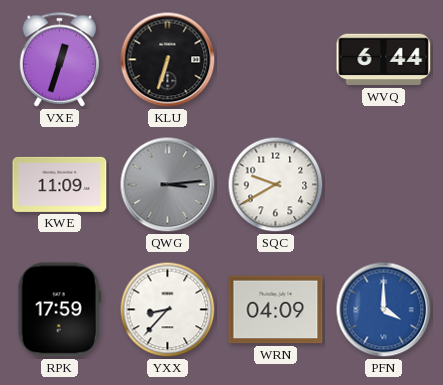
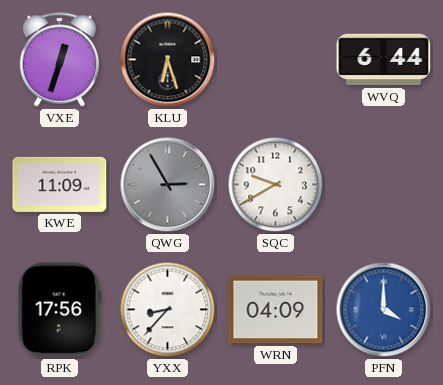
KLU: 6:33 -> 6:27 (168, 60)
QWG: 3:14 -> 2:55 (168, 185)
RPK: 17:59 -> 17:56 (59, 310)
